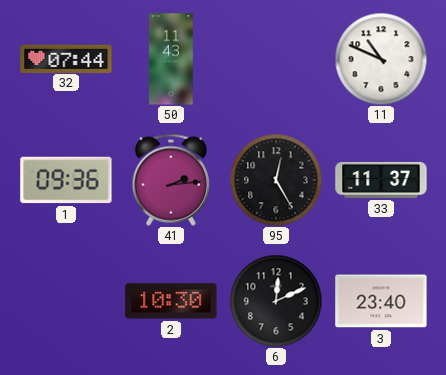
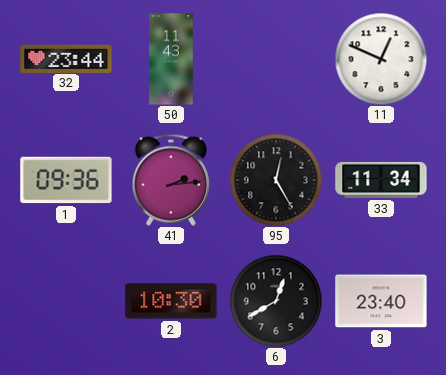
32: 07:44 -> 23:44 (66, 58)
11: 10:49 -> 12:49 (381, 59)
33: 11:37 -> 11:34 (381, 180)
6: 12:11 -> 12:40 (276, 301)
